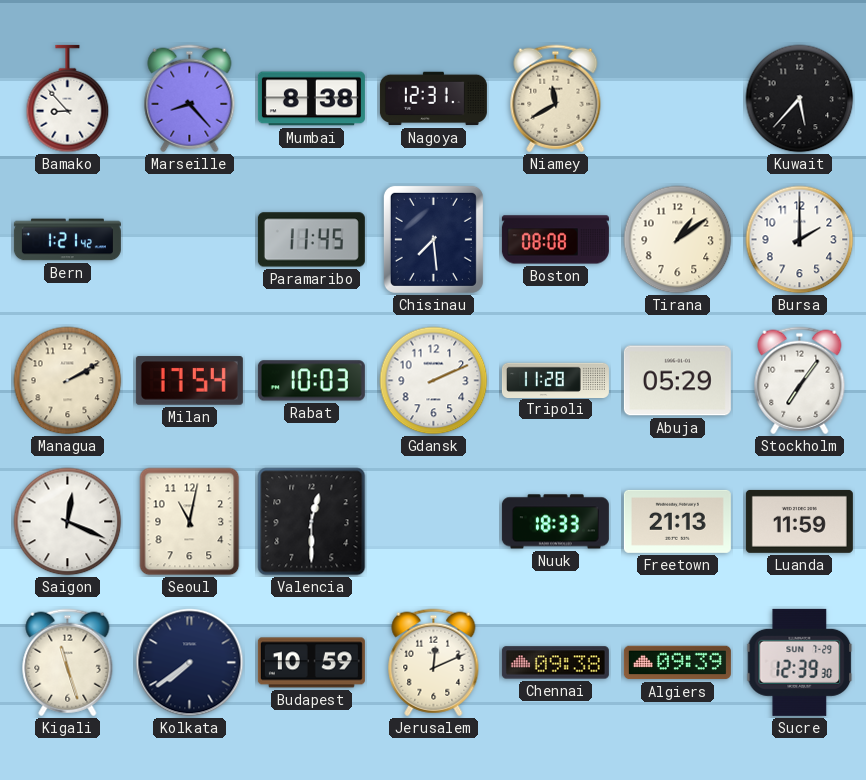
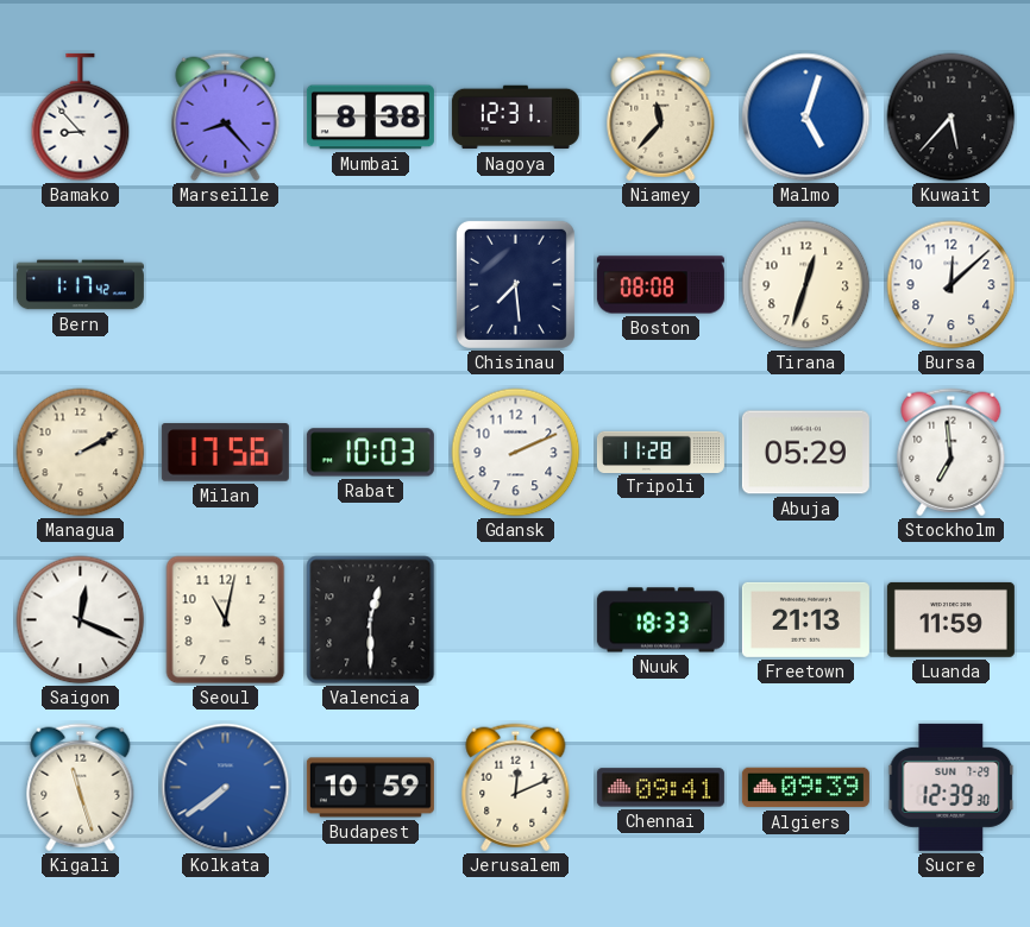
Niamey: 11:40 -> 11:37 (661, 118)
Malmo: none -> 5:03 (806, 118)
Bern: 1:21 -> 1:17 (80, 285)
Paramaribo: 11:45 -> none (311, 240)
Tirana: 1:09 -> 12:33 (806, 285)
Bursa: 2:00 -> 12:08 (952, 285)
Milan: 17:54 -> 17:56 (225, 453)
Stockholm: 7:06 -> 6:59 (952, 453)
Kolkata dial: navy -> blue (226, 788)
Chennai: 09:38 -> 09:41 (660, 788)
